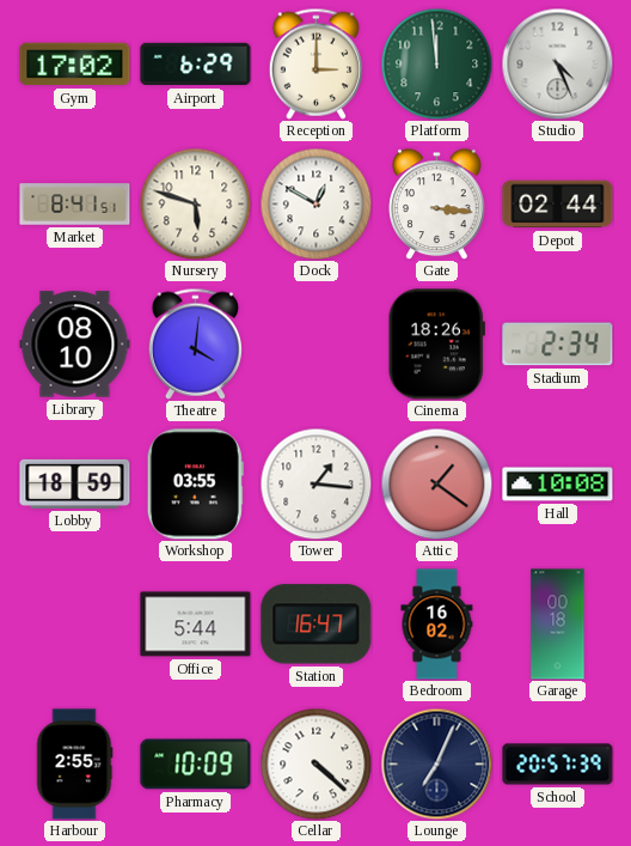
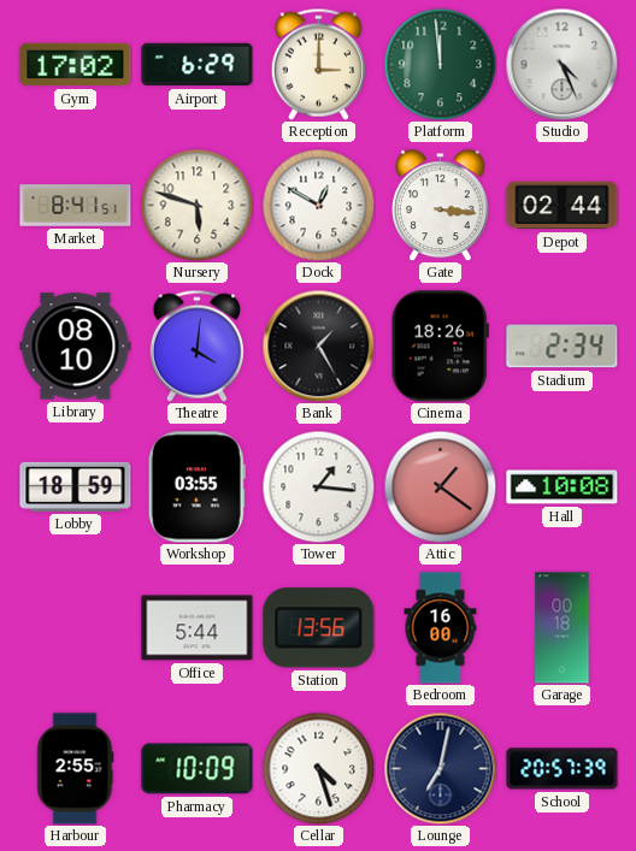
Bank: none -> 1:25 (318, 345)
Station: 16:47 -> 13:56 (319, 628)
Bedroom: 16:02 -> 16:00 (441, 628)
Cellar: 4:22 -> 4:27 (318, 768)
Lounge: 7:04 -> 7:02 (440, 768)
